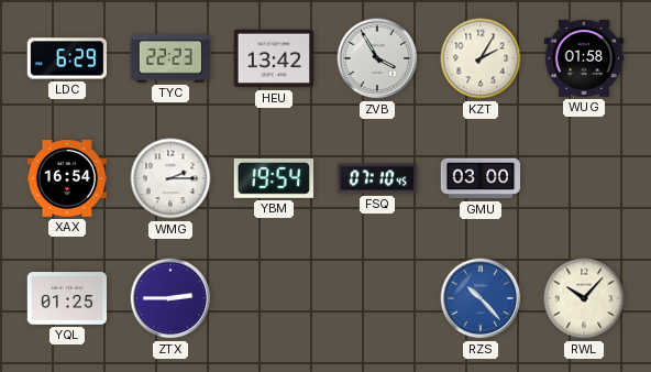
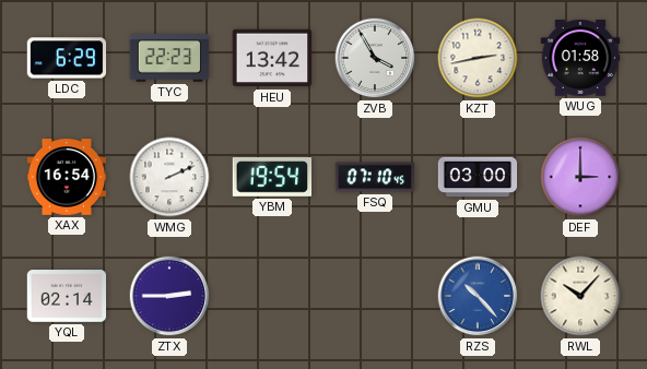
KZT: 2:05 -> 2:43 (478, 58)
WMG: 2:15 -> 2:11 (169, 177)
DEF: none -> 3:00 (580, 177)
YQL: 01:25 -> 02:14 (67, 296)
